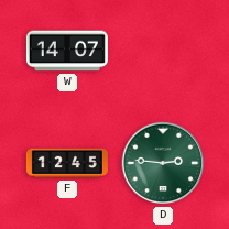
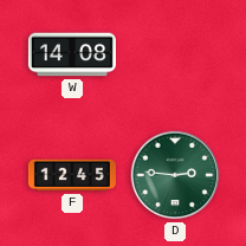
W: 14:07 -> 14:08 (72, 54)
